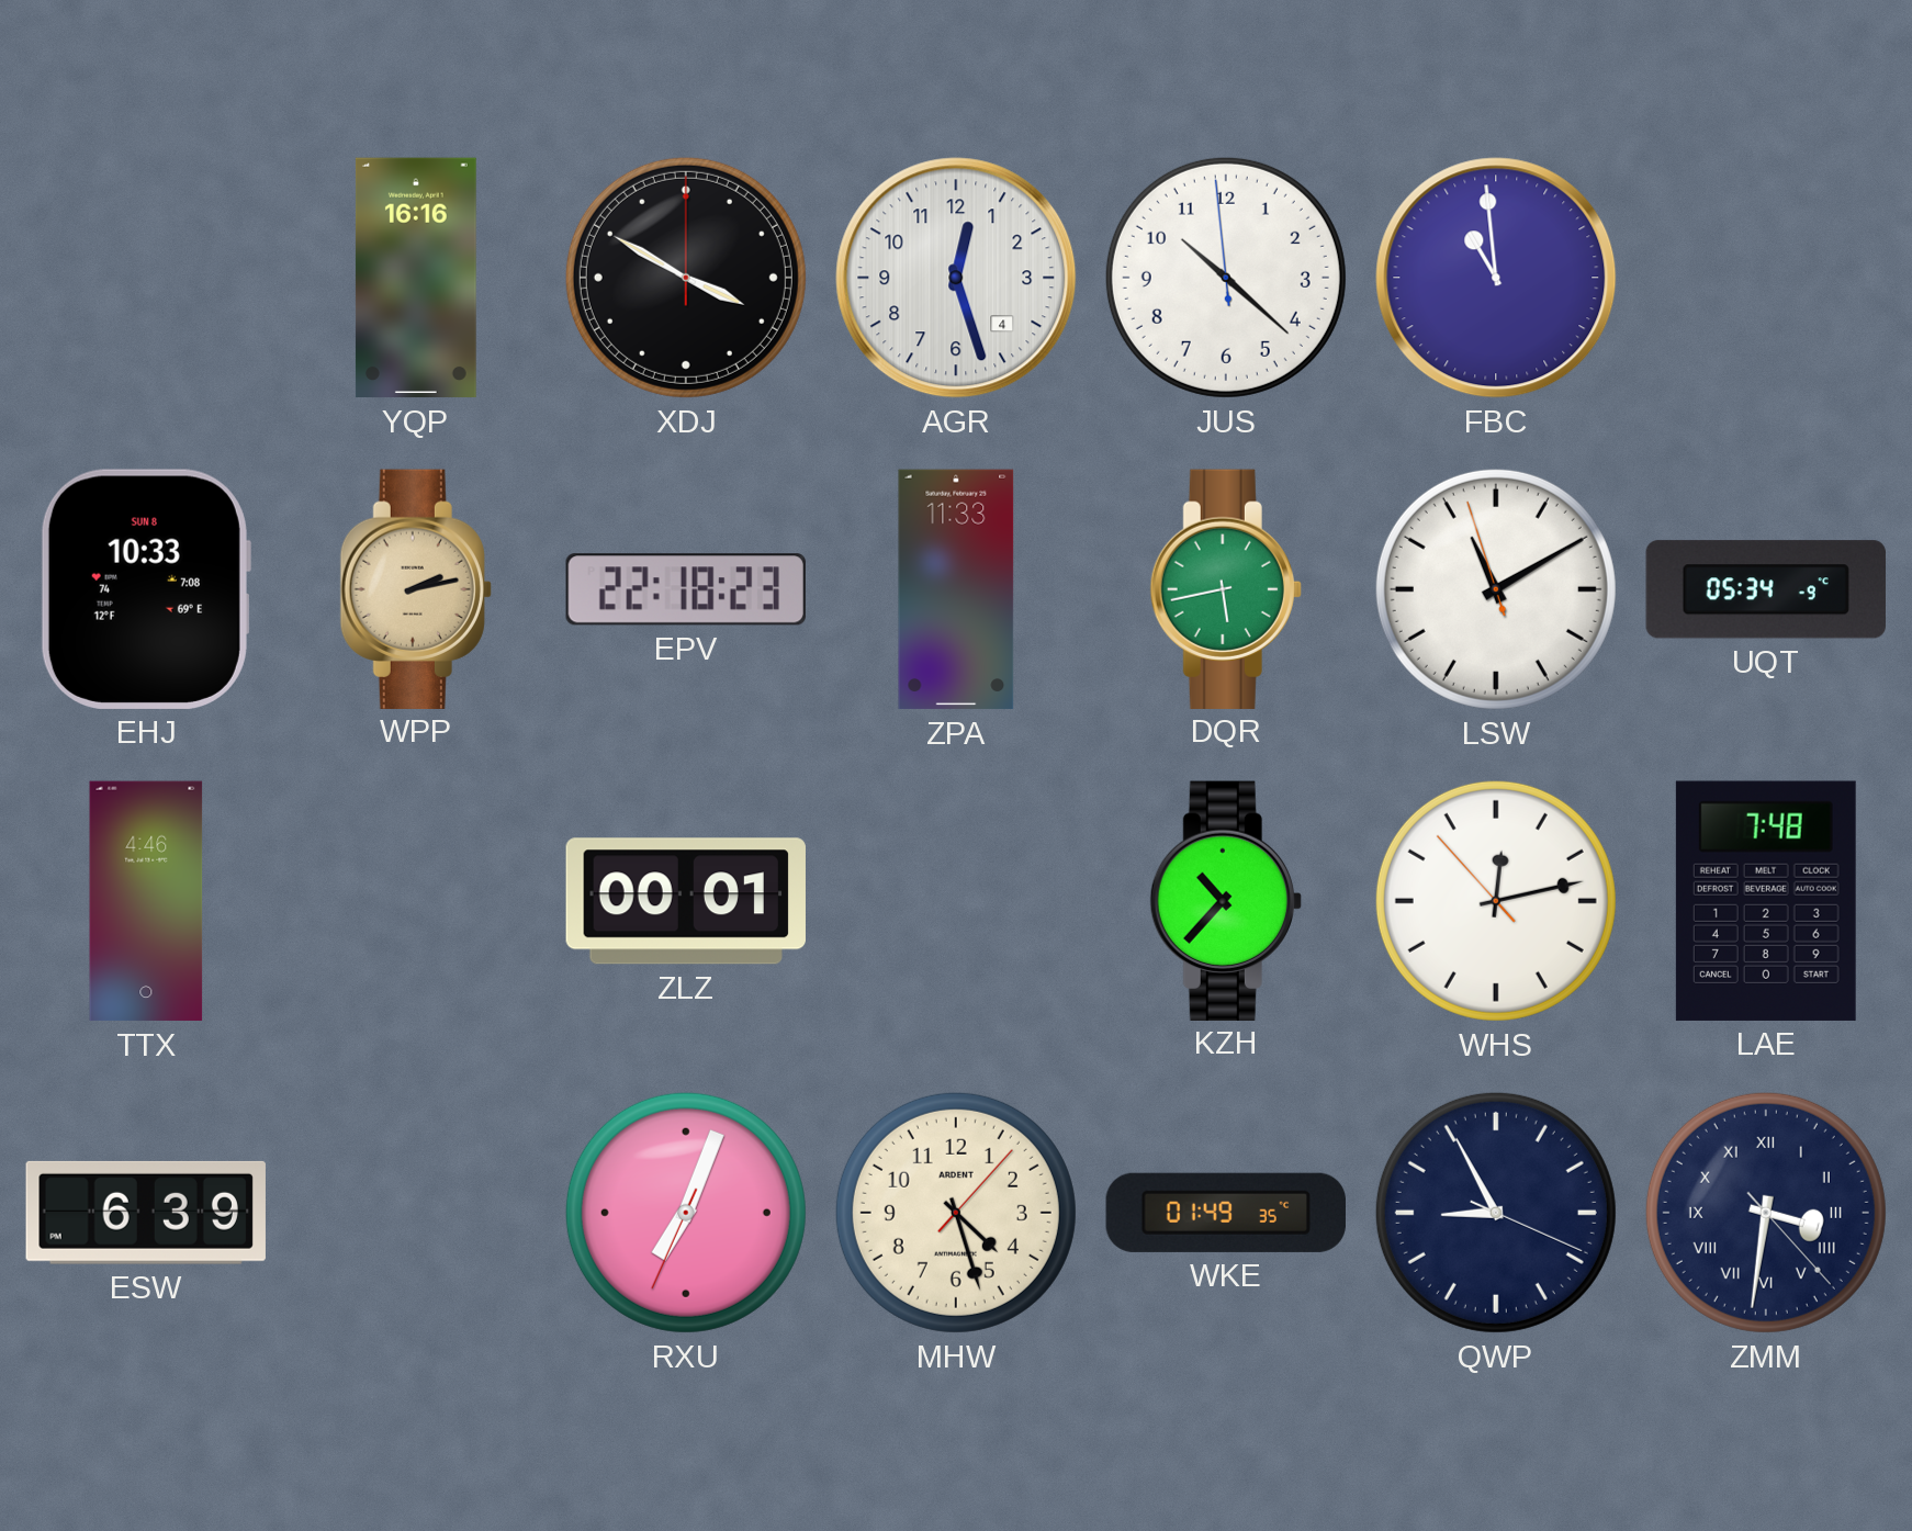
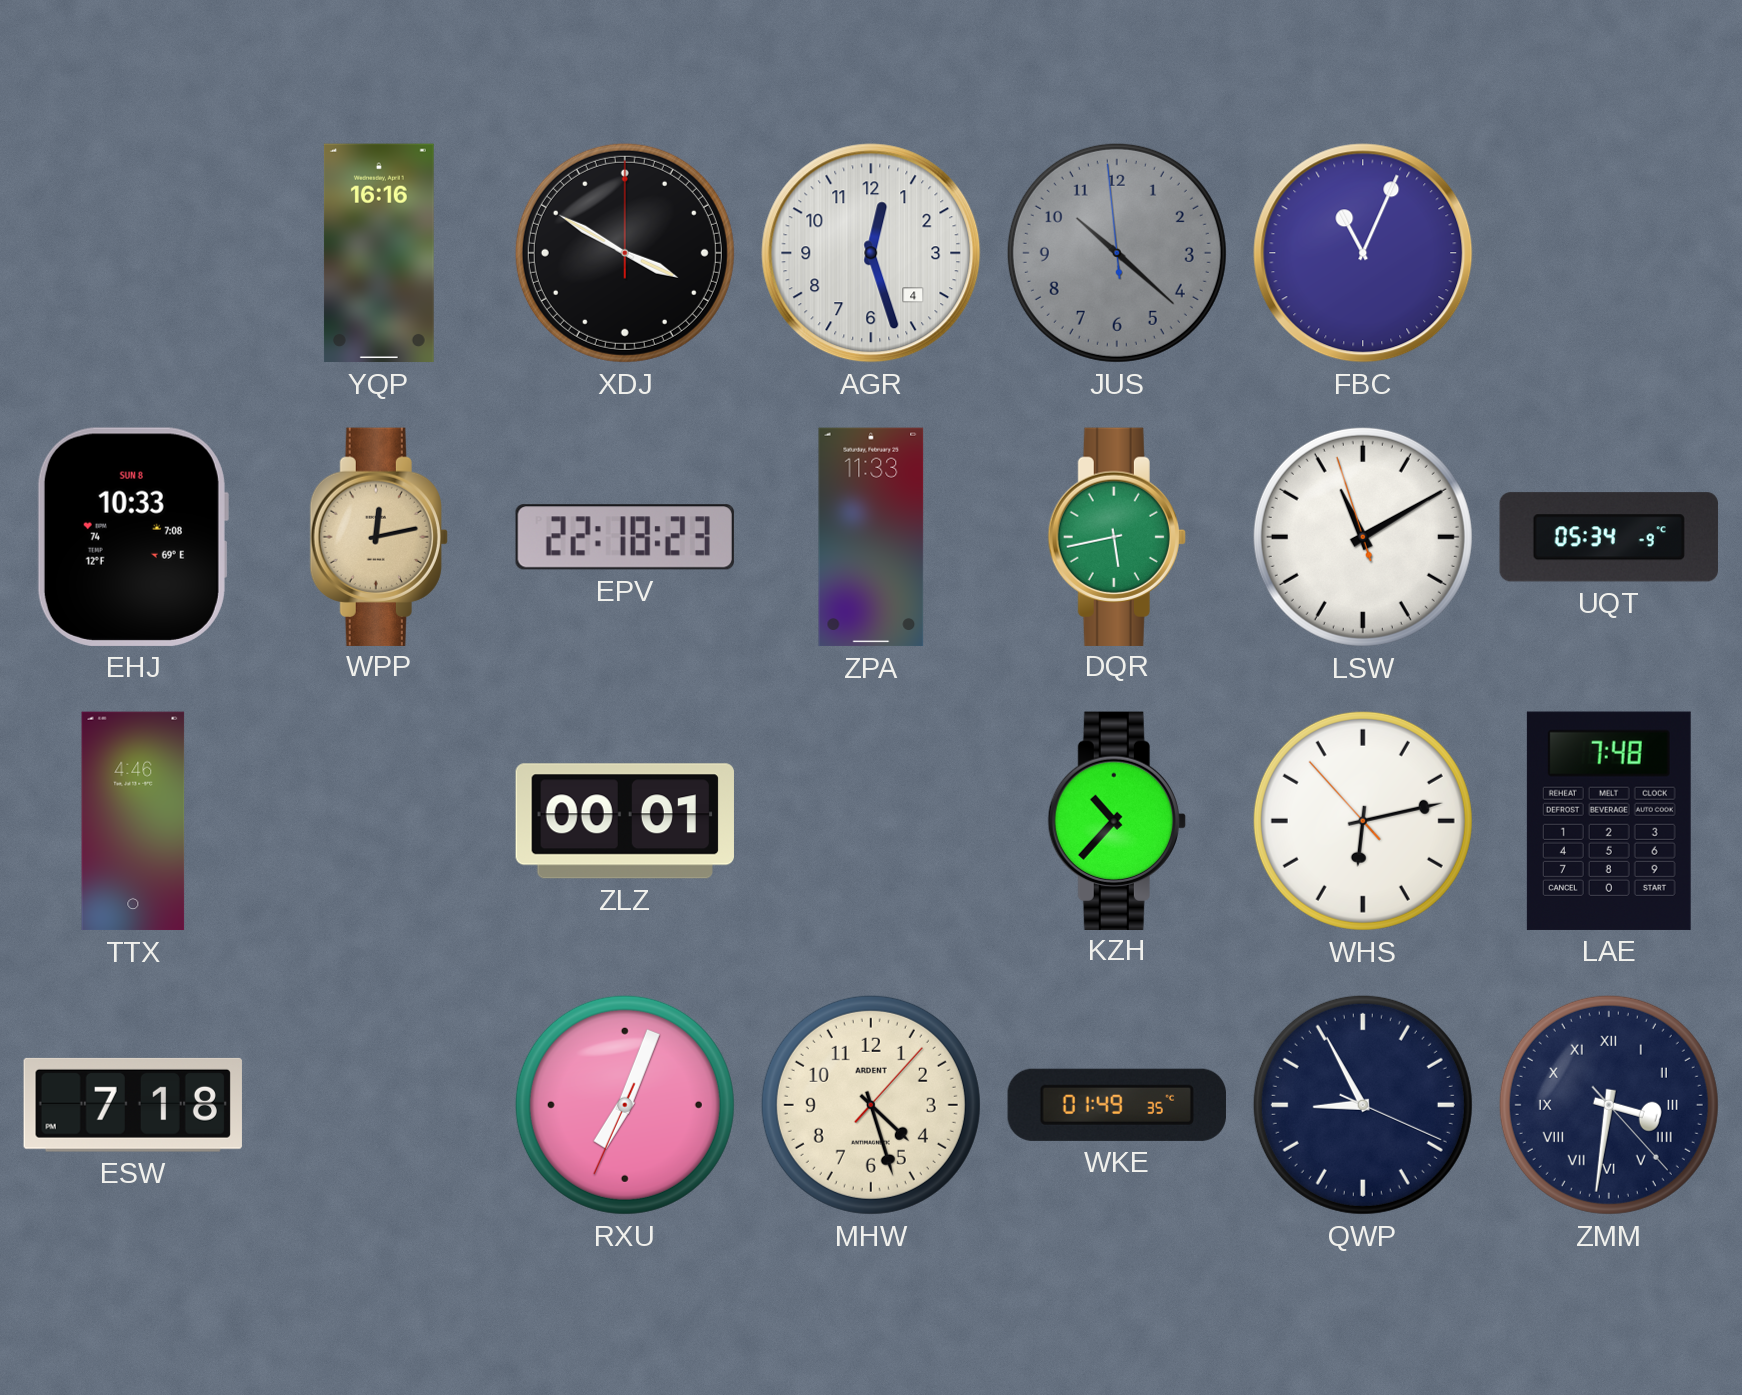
JUS dial: white -> grey (1117, 253)
FBC: 10:59 -> 11:04 (1363, 253)
WPP: 2:13 -> 12:13 (379, 536)
WHS: 12:12 -> 6:12 (1363, 821)
ESW: 6:39 -> 7:18 (133, 1105)
